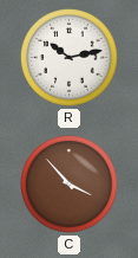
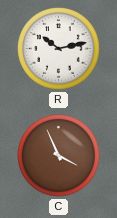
C: 3:53 -> 3:56 (59, 156)
